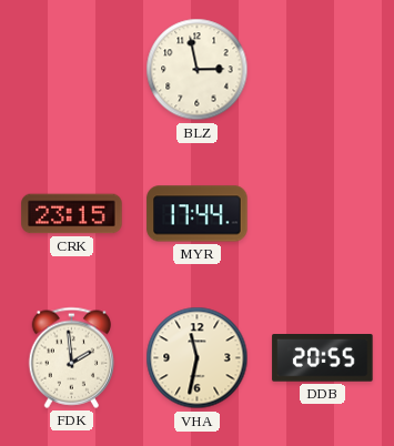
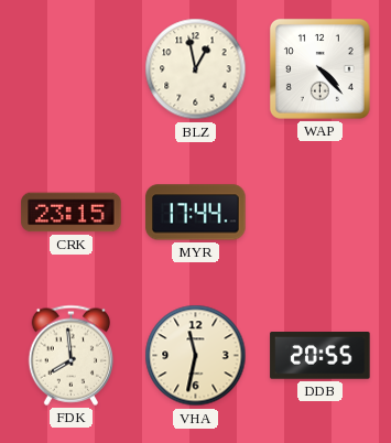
BLZ: 2:58 -> 12:58 (196, 69)
WAP: none -> 4:23 (319, 68)
FDK: 1:59 -> 7:59 (72, 355)
